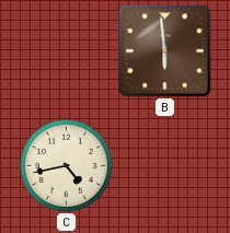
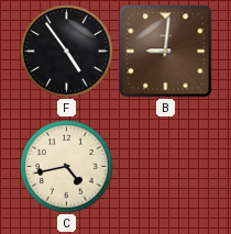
F: none -> 4:54 (67, 52)
B: 5:59 -> 9:01 (166, 52)
